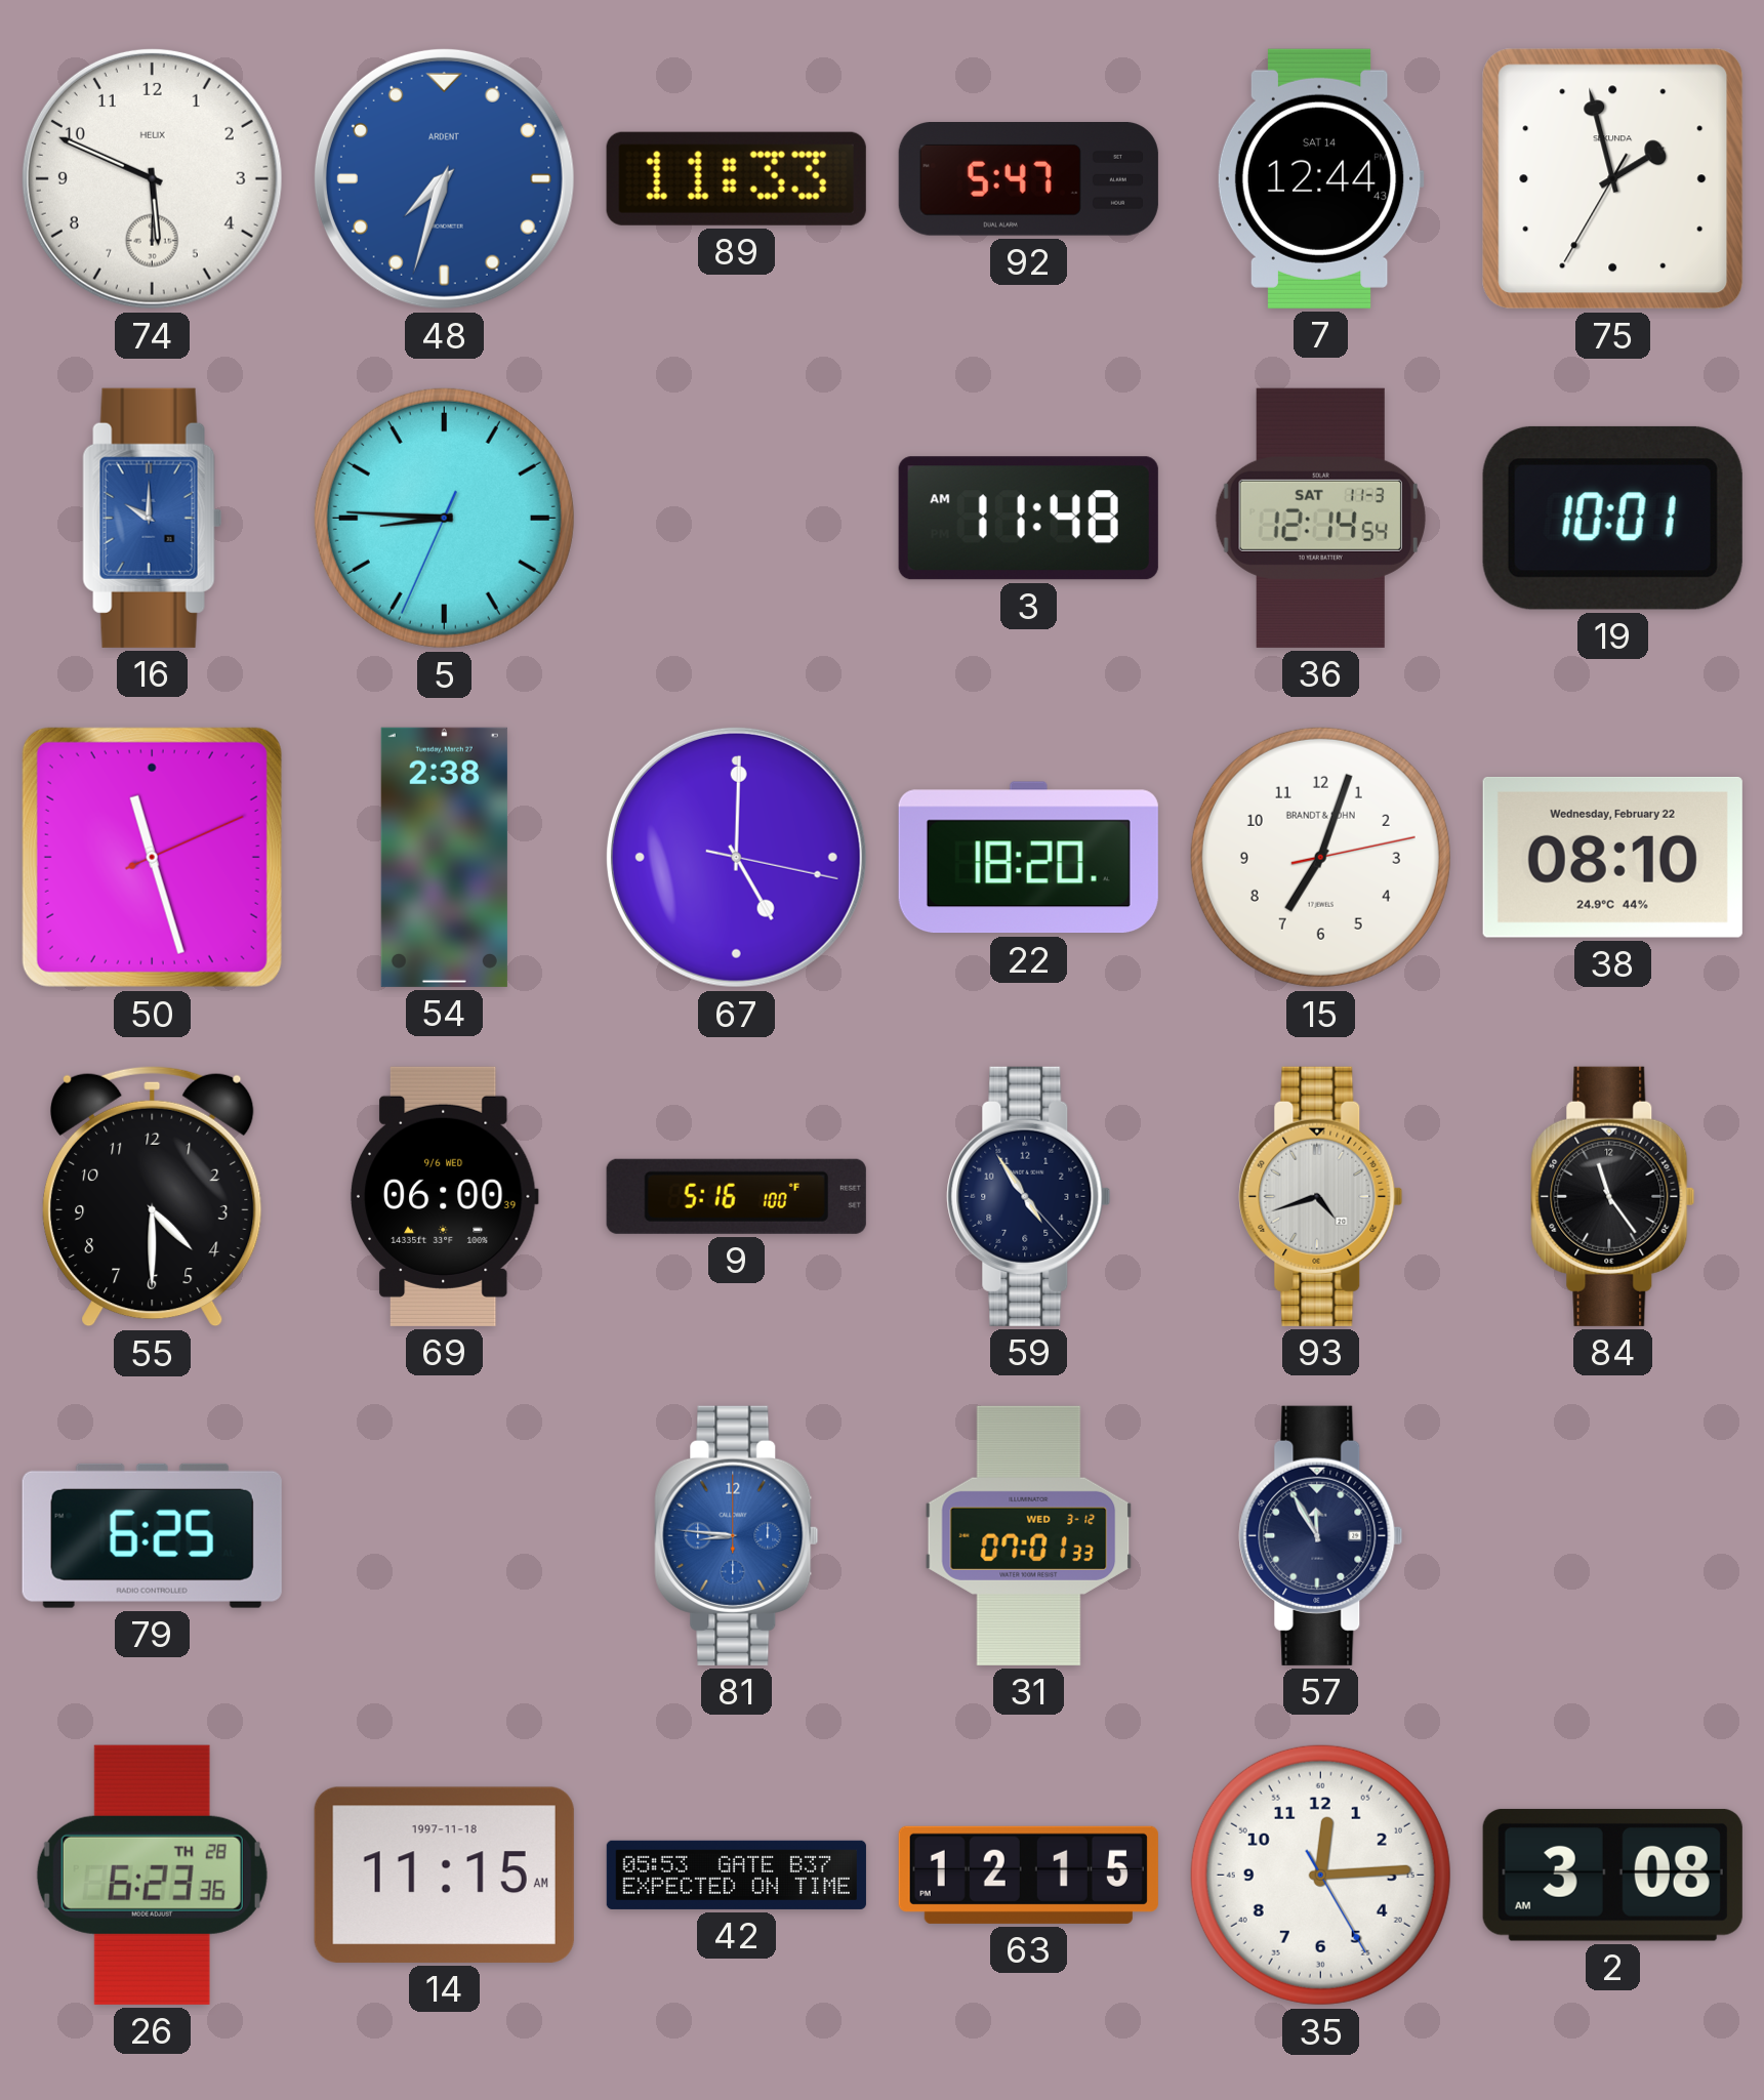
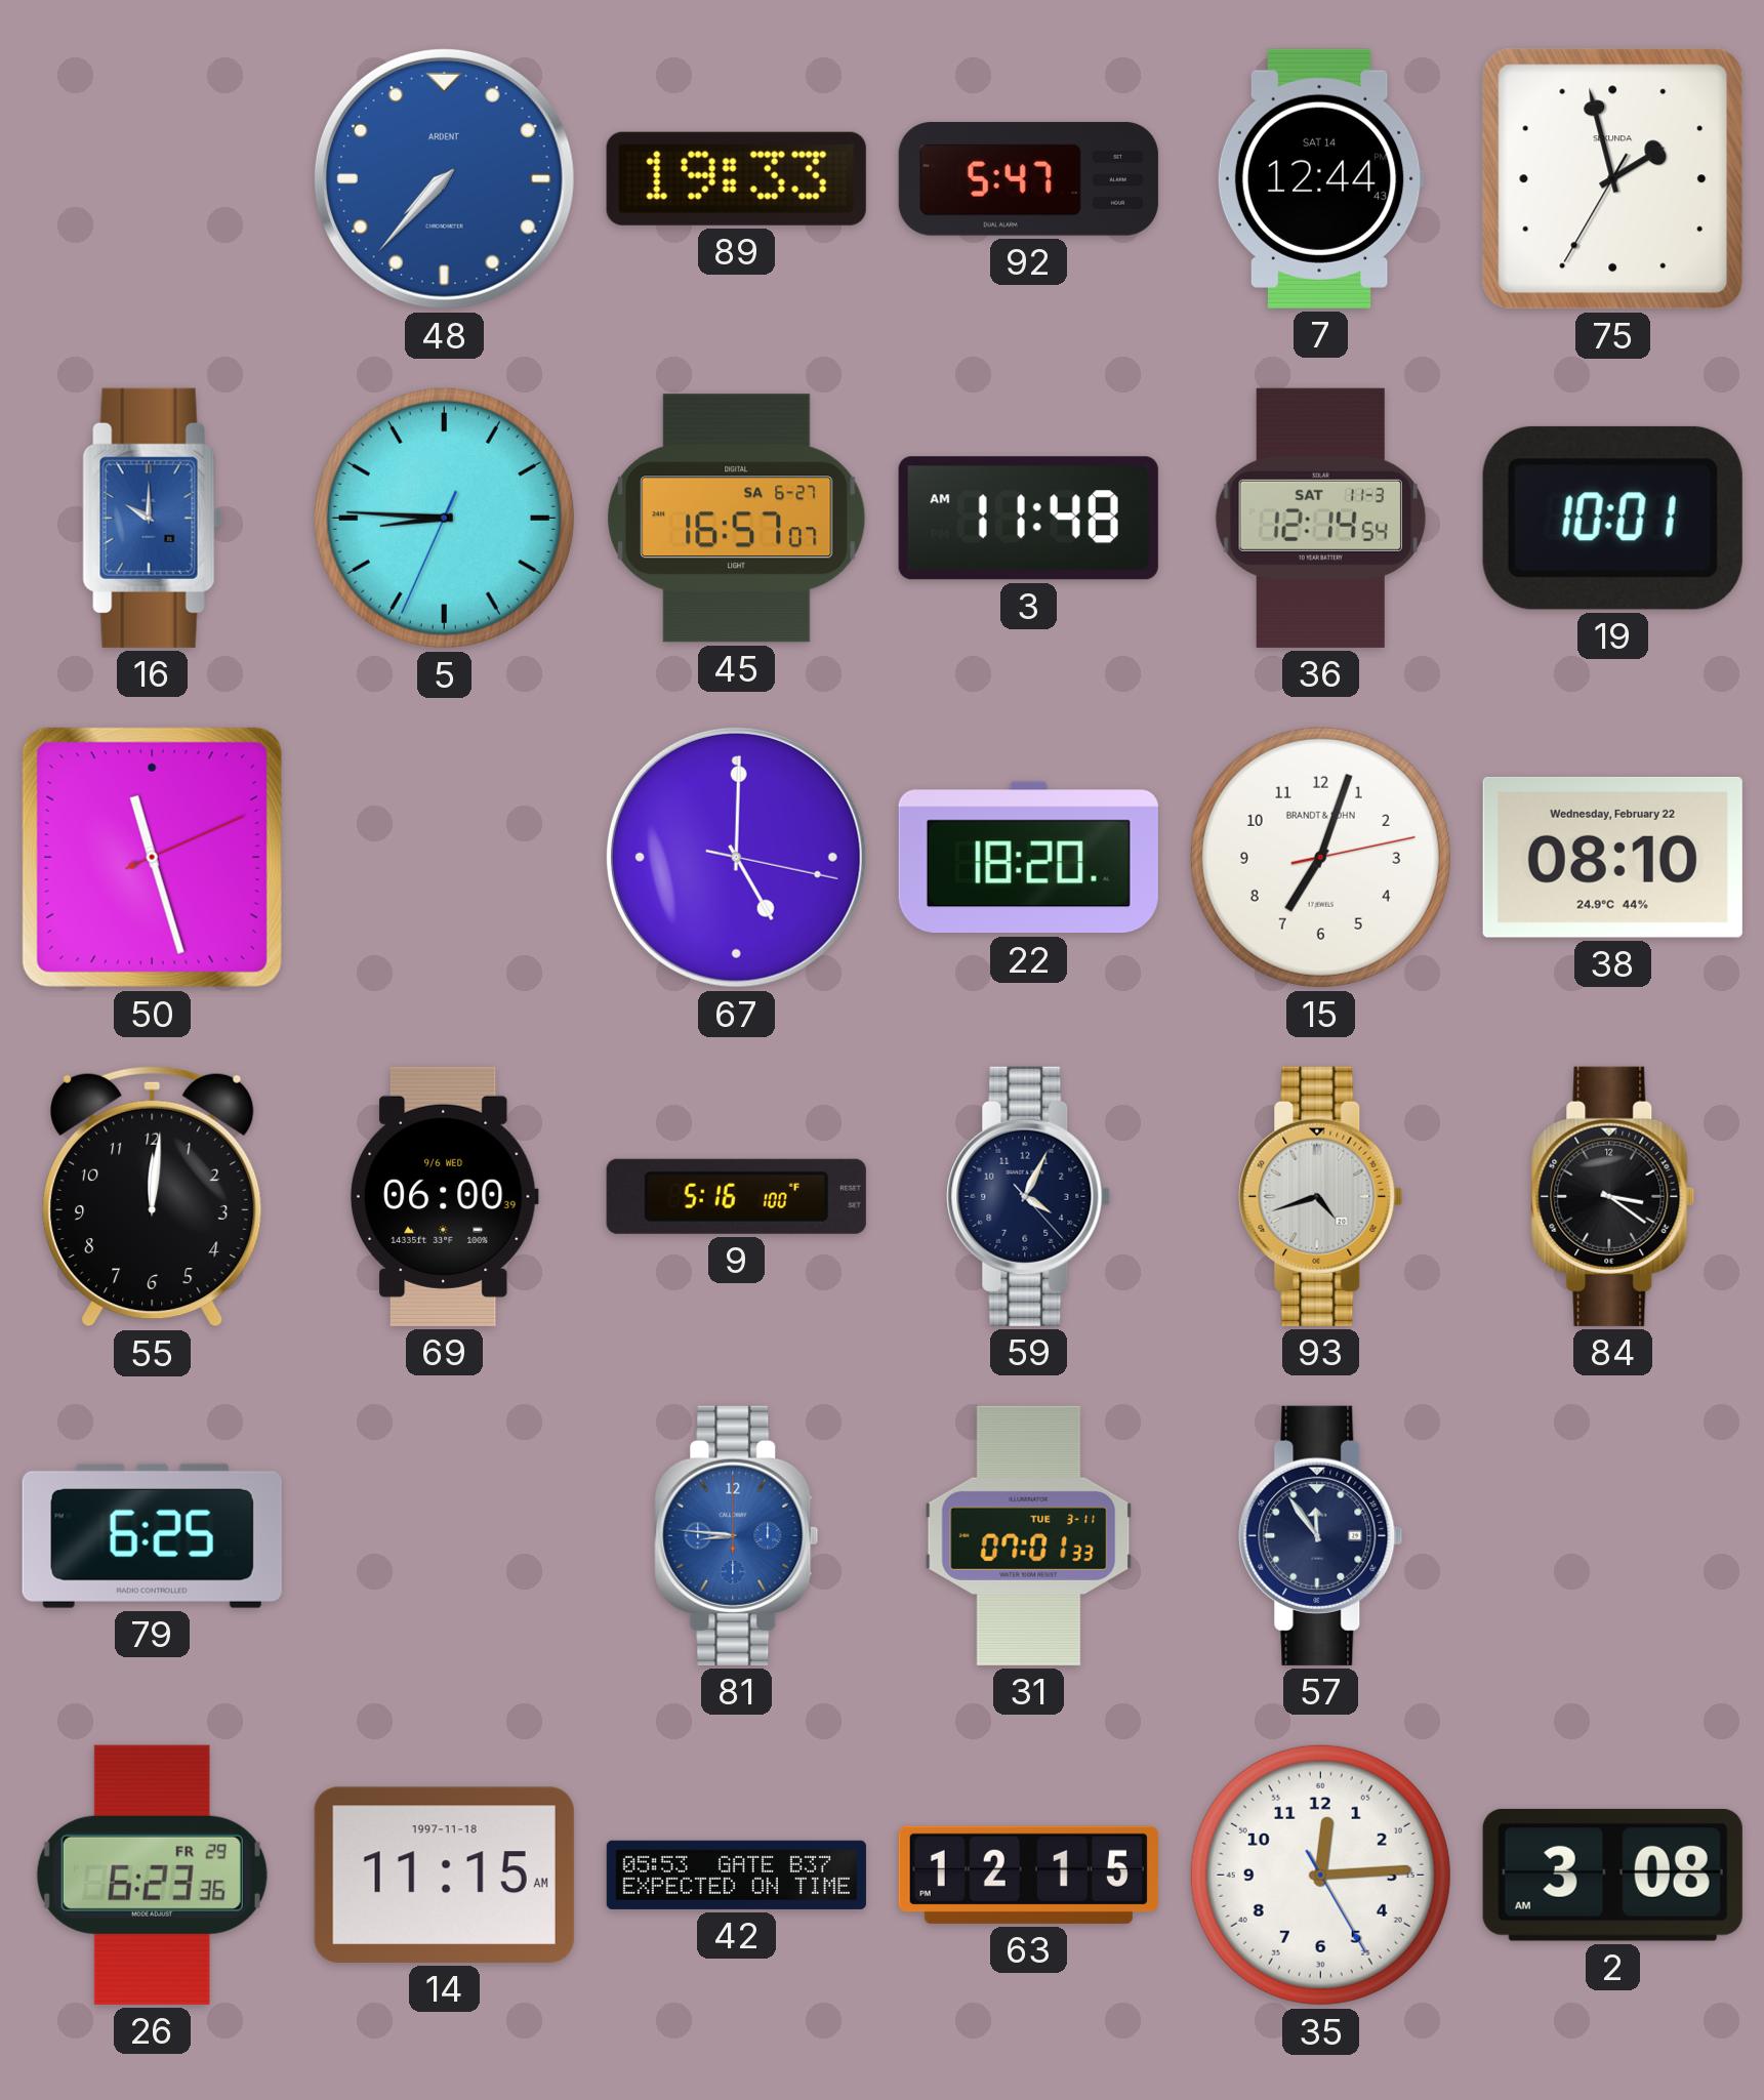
74: 5:49 -> none (152, 178)
48: 7:33 -> 7:37 (444, 178)
89: 11:33 -> 19:33 (736, 178)
45: none -> 16:57 (737, 519)
54: 2:38 -> none (444, 857)
55: 4:30 -> 12:01 (153, 1196)
59: 4:54 -> 4:04 (1029, 1196)
84: 11:24 -> 3:21 (1613, 1196)
31 date: WED 3-12 -> TUE 3-11 (1029, 1535)
57: 11:55 -> 11:54 (1321, 1535)
26 date: TH 28 -> FR 29 (152, 1875)
